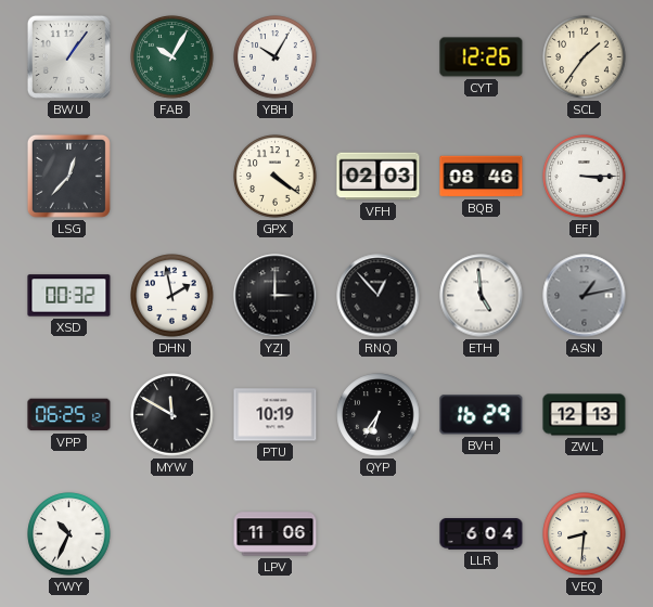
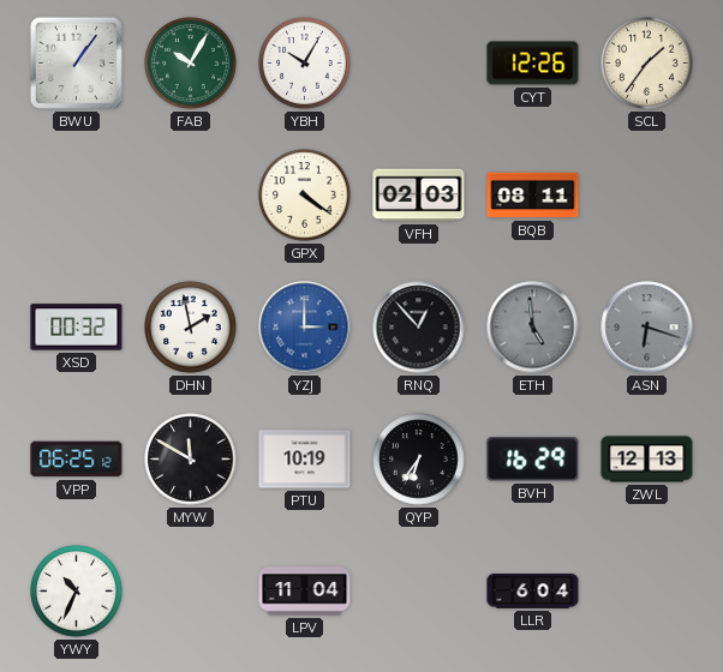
LSG: 12:37 -> none (68, 176)
BQB: 08:46 -> 08:11 (533, 196)
EFJ: 3:15 -> none (585, 177)
YZJ dial: black -> blue (305, 328)
ETH dial: white -> grey (533, 328)
ASN: 1:13 -> 6:18 (647, 328)
LPV: 11:06 -> 11:04 (305, 592)
VEQ: 8:31 -> none (585, 534)
